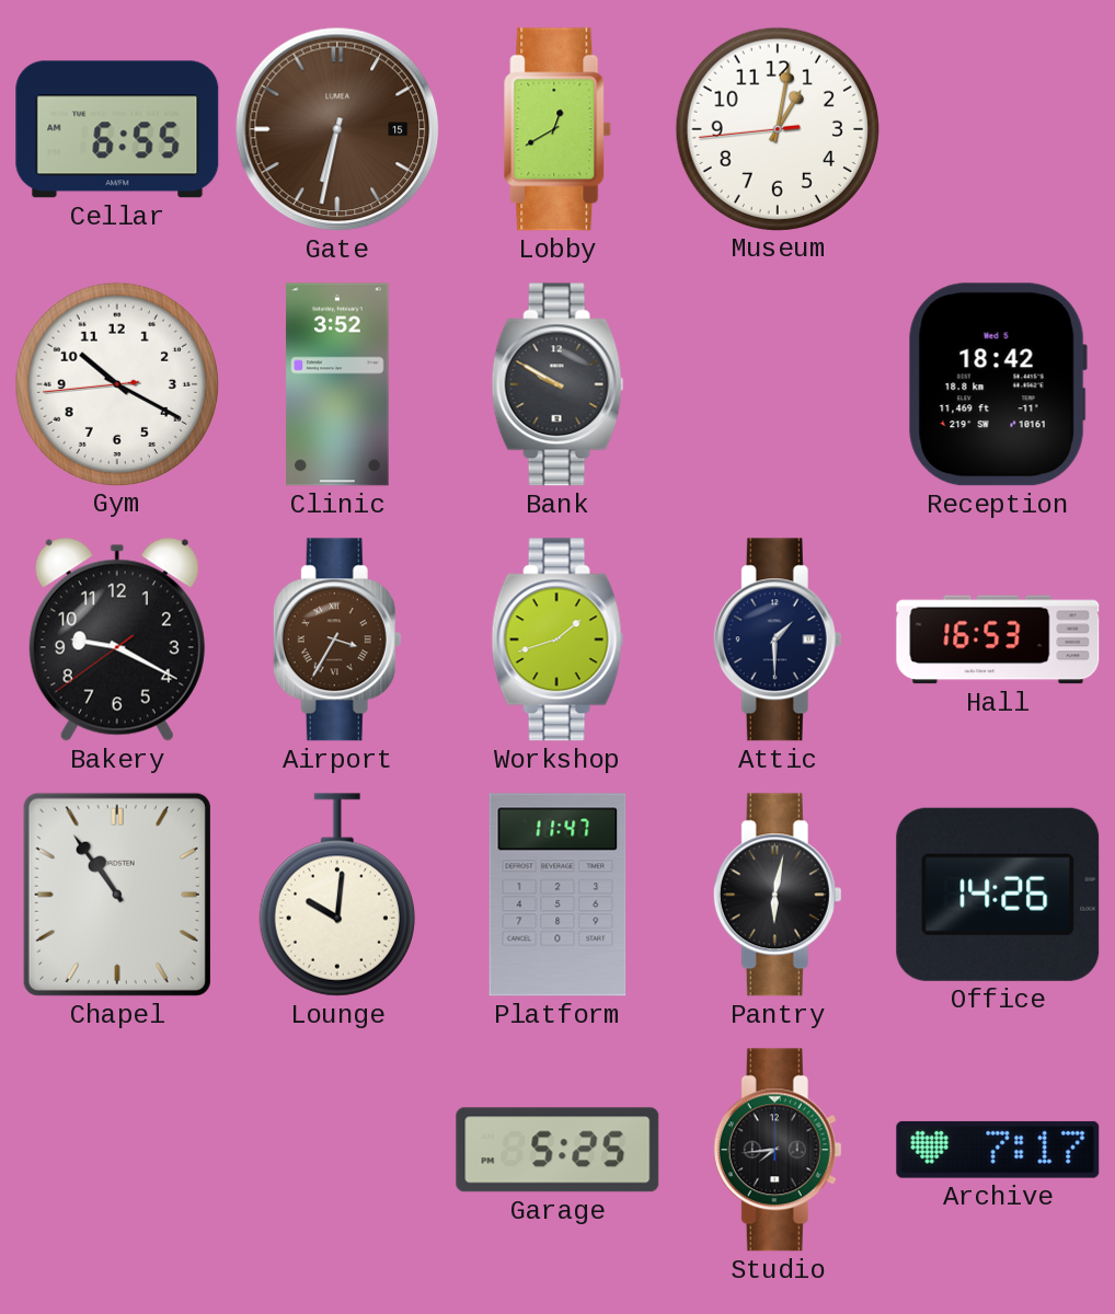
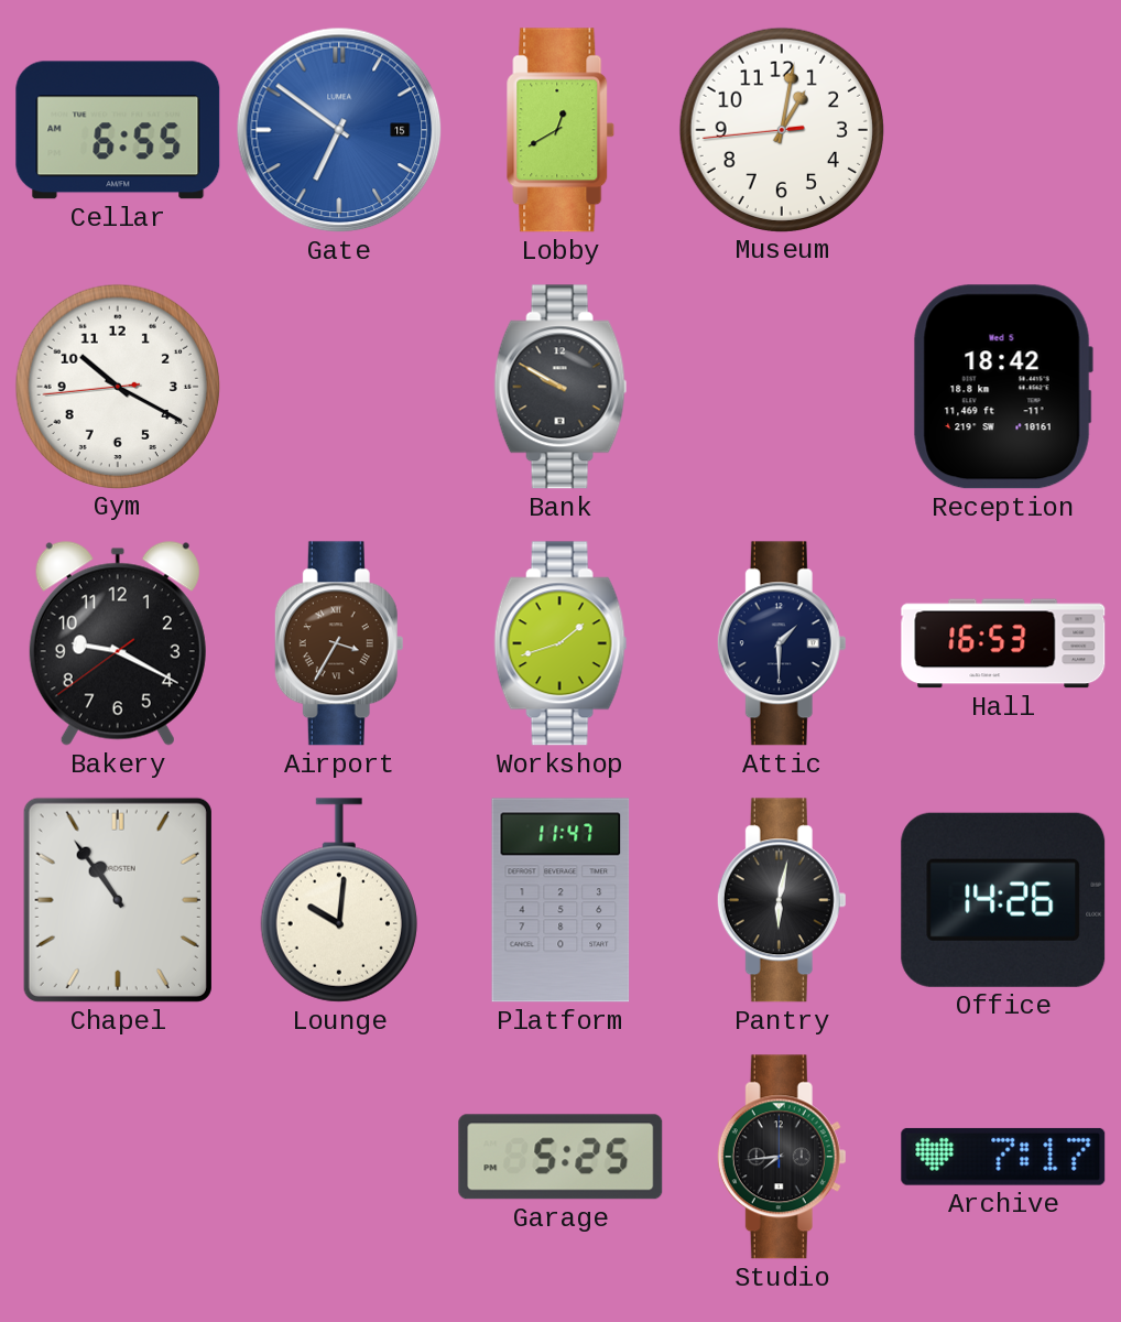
Gate: 6:32 -> 6:51 (339, 130)
Gate dial: brown -> blue (339, 130)
Clinic: 3:52 -> none (337, 384)
